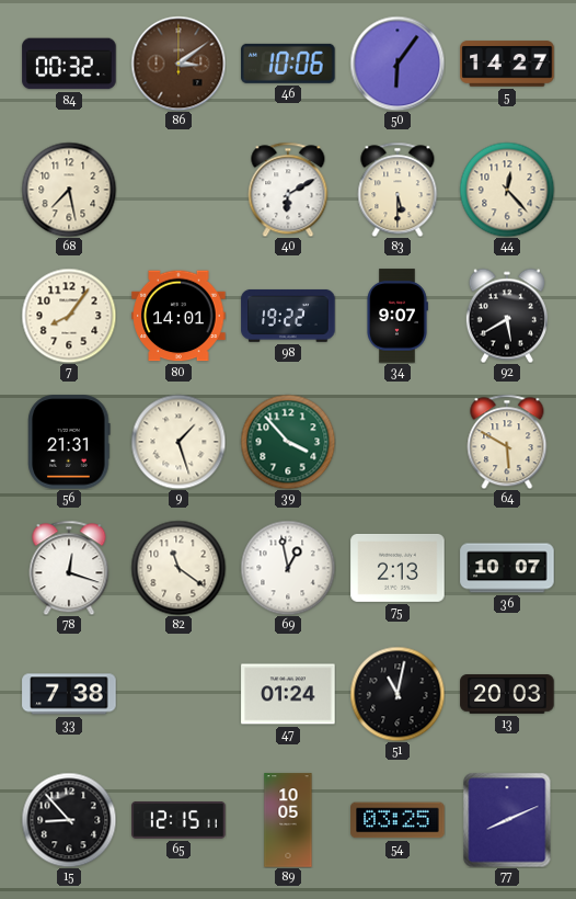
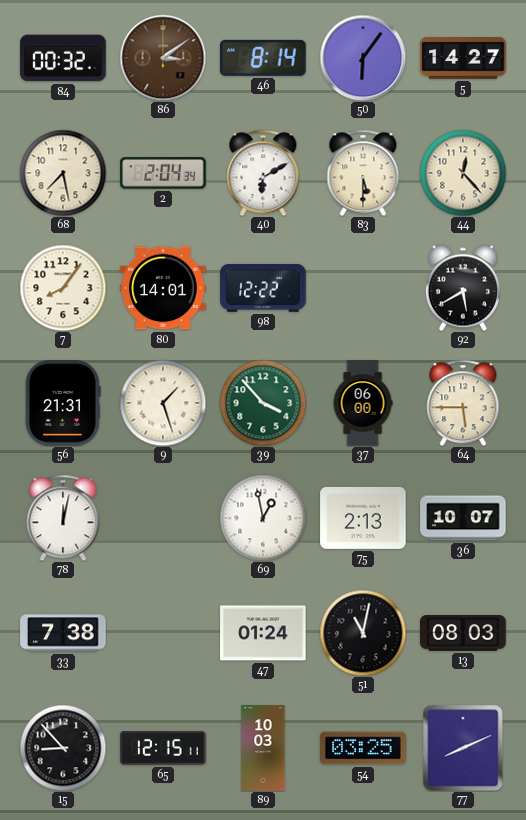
46: 10:06 -> 8:14 (263, 58)
2: none -> 2:04 (163, 173)
98: 19:22 -> 12:22 (263, 288)
34: 9:07 -> none (398, 316)
37: none -> 06:00 (363, 403)
64: 5:50 -> 5:45 (463, 403)
78: 12:18 -> 12:02 (63, 518)
82: 11:21 -> none (178, 568)
13: 20:03 -> 08:03 (463, 633)
89: 10:05 -> 10:03 (263, 748)
